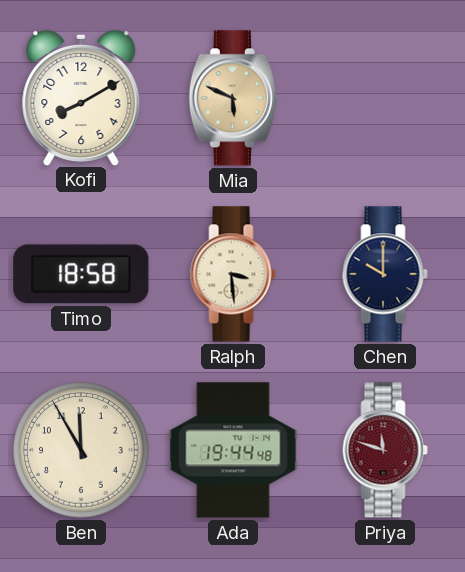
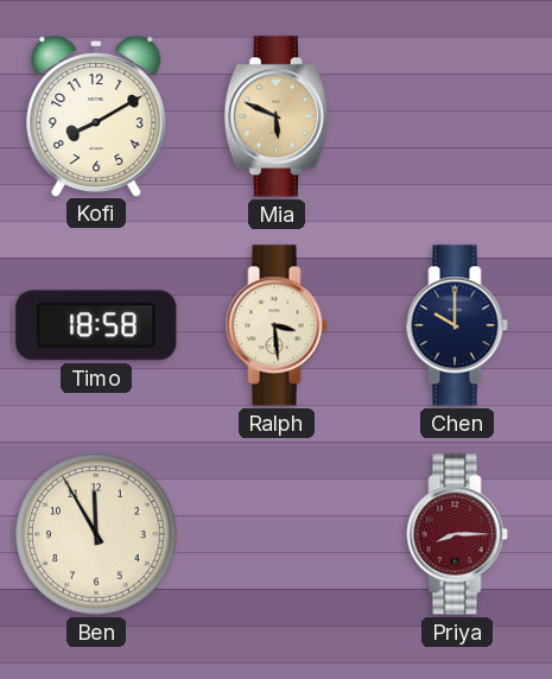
Ada: 19:44 -> none (233, 450)
Priya: 11:48 -> 8:15 (457, 534)
